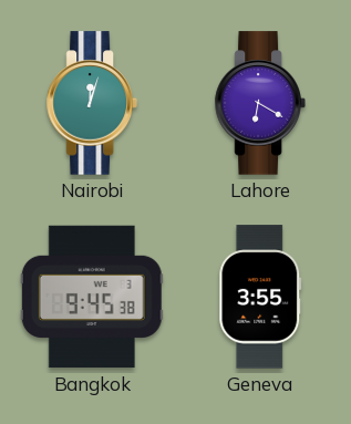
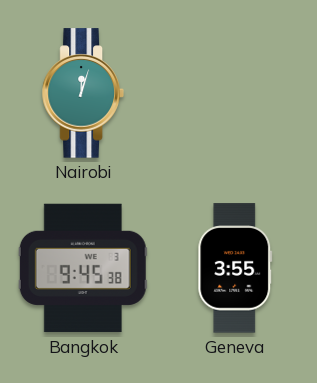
Lahore: 6:20 -> none (260, 103)
